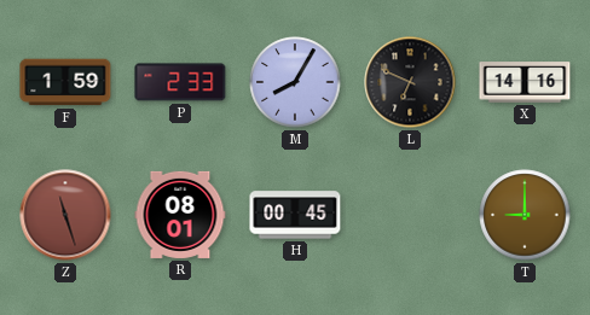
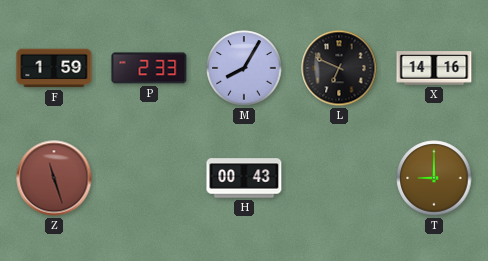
R: 08:01 -> none (180, 215)
H: 00:45 -> 00:43 (244, 178)
